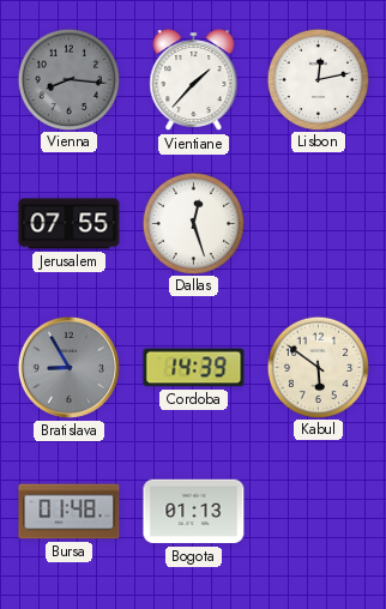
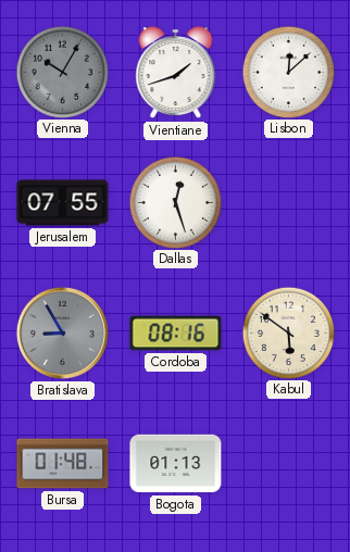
Vienna: 8:16 -> 10:05 (62, 72)
Vientiane: 1:37 -> 1:42 (176, 73)
Lisbon: 12:13 -> 12:08 (288, 72)
Cordoba: 14:39 -> 08:16 (176, 334)
